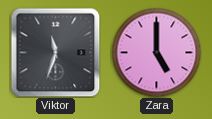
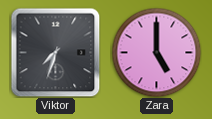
Viktor: 11:33 -> 7:33 (55, 52)
